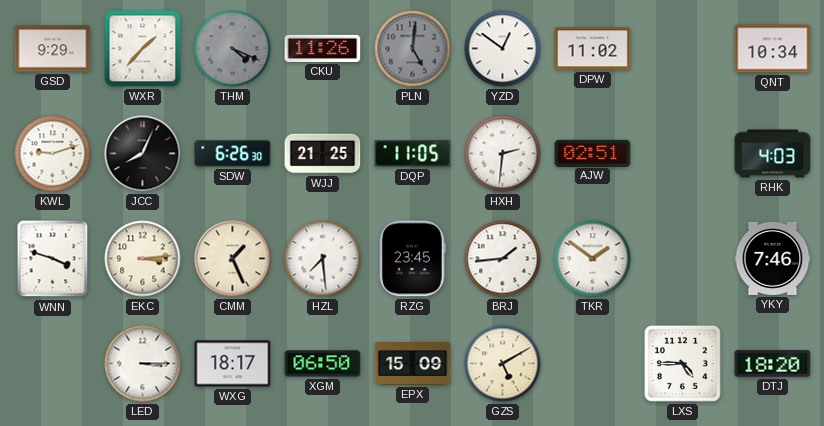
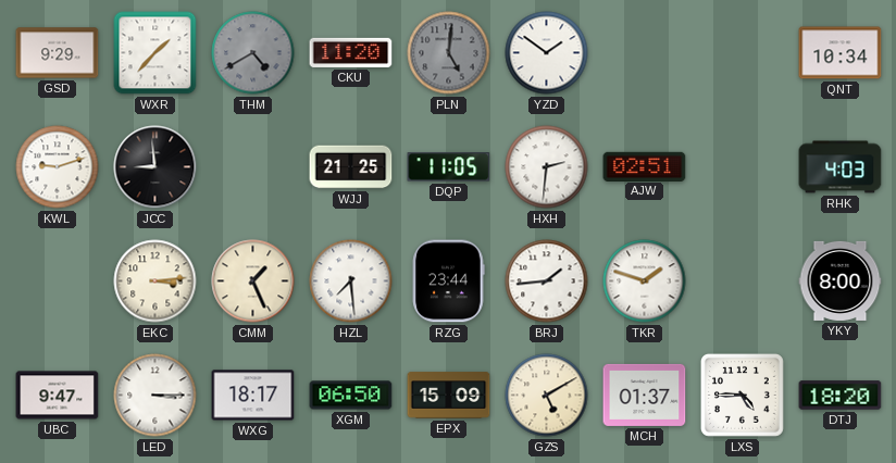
THM: 4:19 -> 4:40 (253, 53)
CKU: 11:26 -> 11:20 (351, 52)
YZD: 12:51 -> 1:51 (547, 53)
DPW: 11:02 -> none (593, 49)
JCC: 8:04 -> 8:59 (155, 167)
SDW: 6:26 -> none (233, 154)
WNN: 3:48 -> none (53, 259)
RZG: 23:45 -> 23:44 (449, 281)
TKR: 1:51 -> 1:48 (645, 281)
YKY: 7:46 -> 8:00 (841, 280)
UBC: none -> 9:47 (58, 396)
MCH: none -> 01:37 (645, 395)
